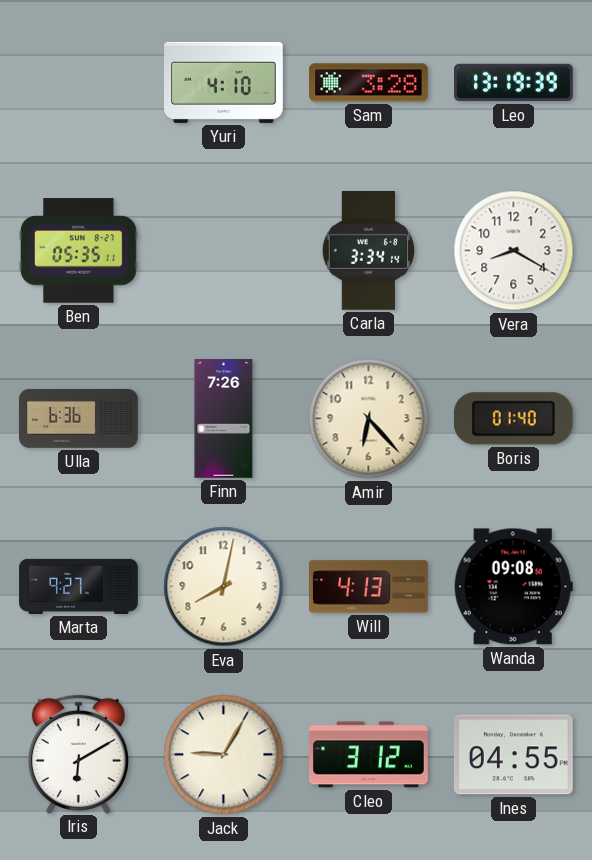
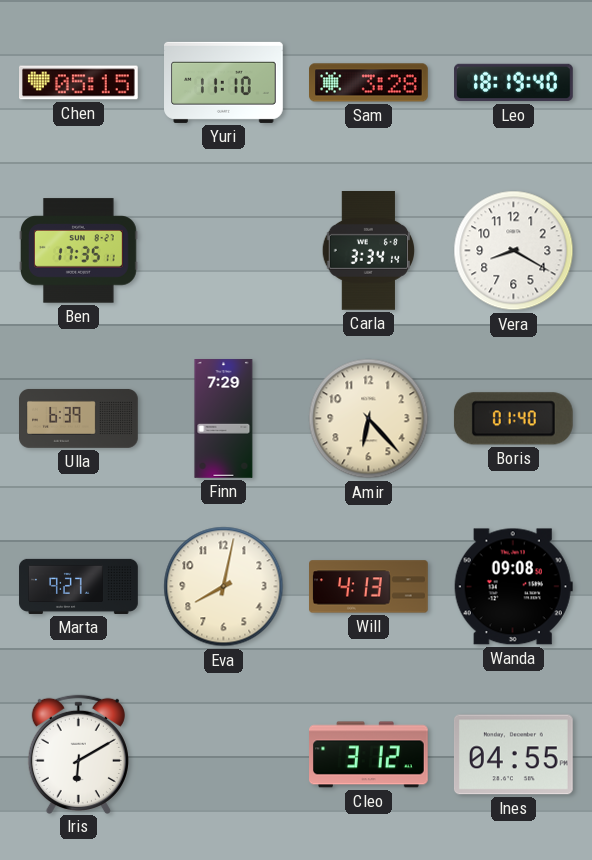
Chen: none -> 05:15 (79, 83)
Yuri: 4:10 -> 11:10 (224, 82)
Leo: 13:19 -> 18:19 (514, 83)
Ben: 05:35 -> 17:35 (79, 251)
Ulla: 6:36 -> 6:39 (79, 418)
Finn: 7:26 -> 7:29 (224, 419)
Jack: 9:05 -> none (224, 755)
